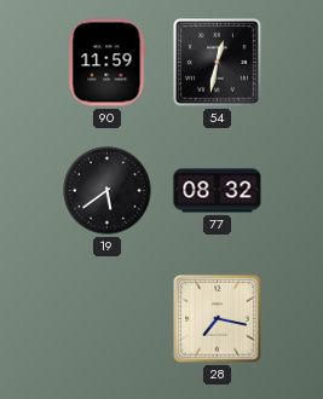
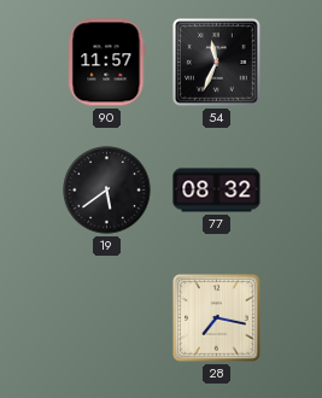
90: 11:59 -> 11:57 (107, 63)
54: 12:32 -> 11:34 (217, 63)
